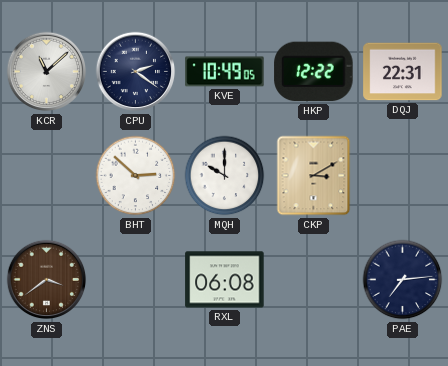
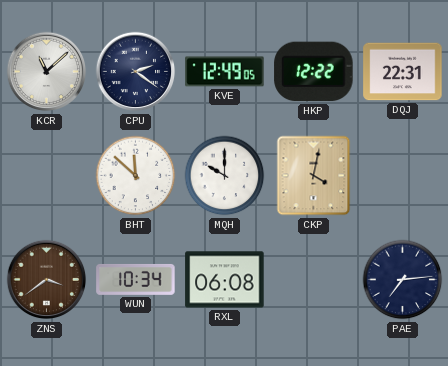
KVE: 10:49 -> 12:49 (225, 72)
BHT: 2:52 -> 11:52 (136, 176)
CKP: 3:10 -> 4:02 (314, 176)
WUN: none -> 10:34 (136, 279)
